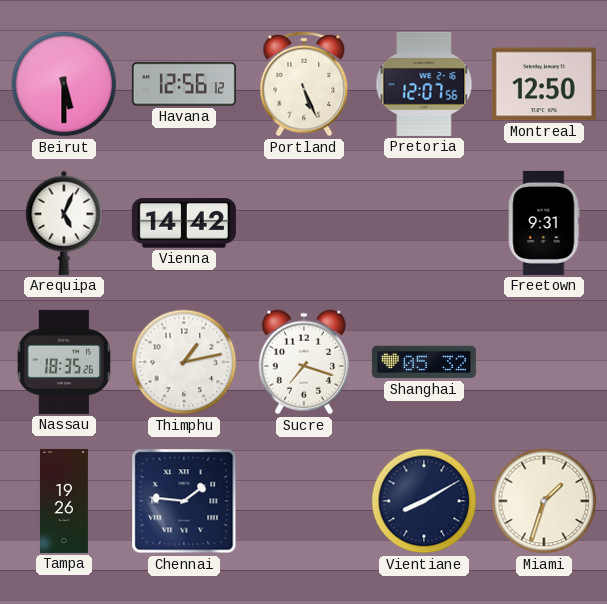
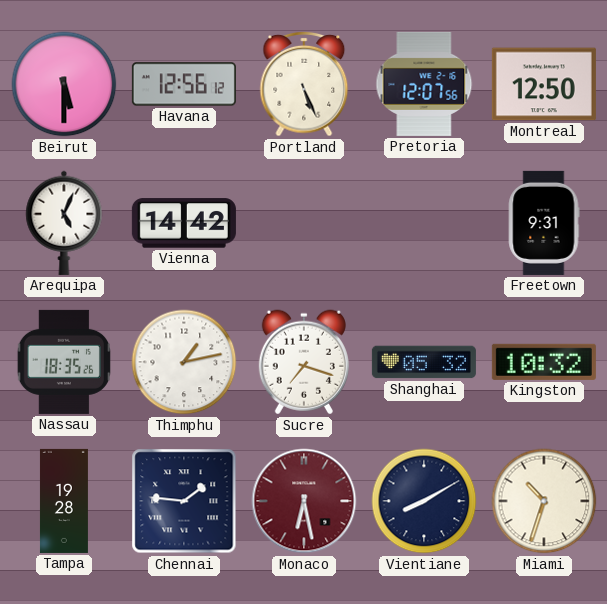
Kingston: none -> 10:32 (544, 362)
Tampa: 19:26 -> 19:28 (64, 501)
Monaco: none -> 6:28 (304, 501)
Miami: 1:33 -> 10:33 (544, 501)
